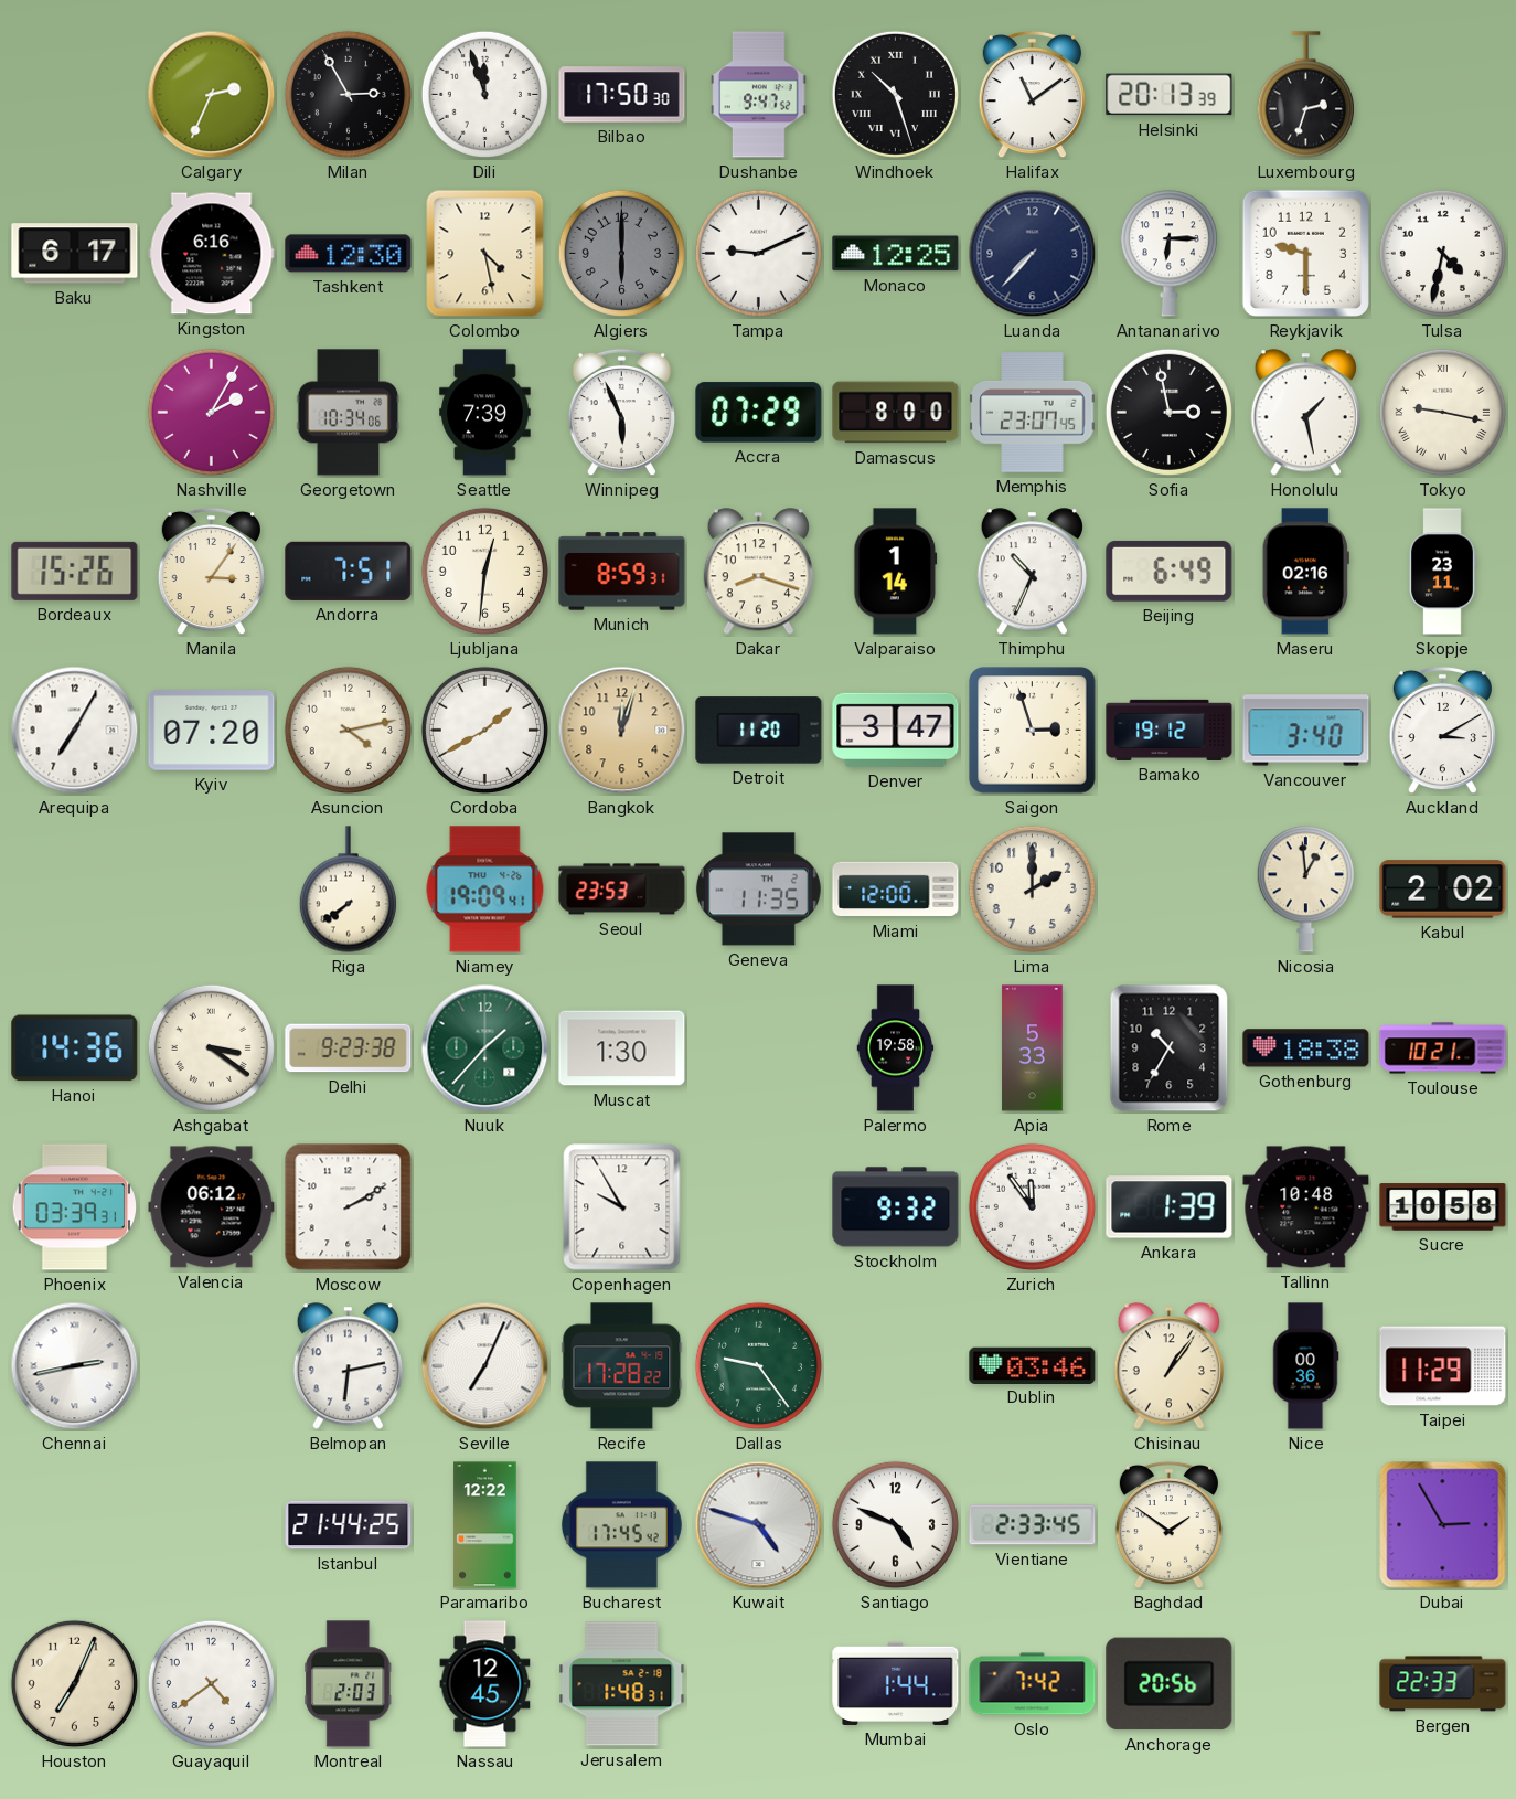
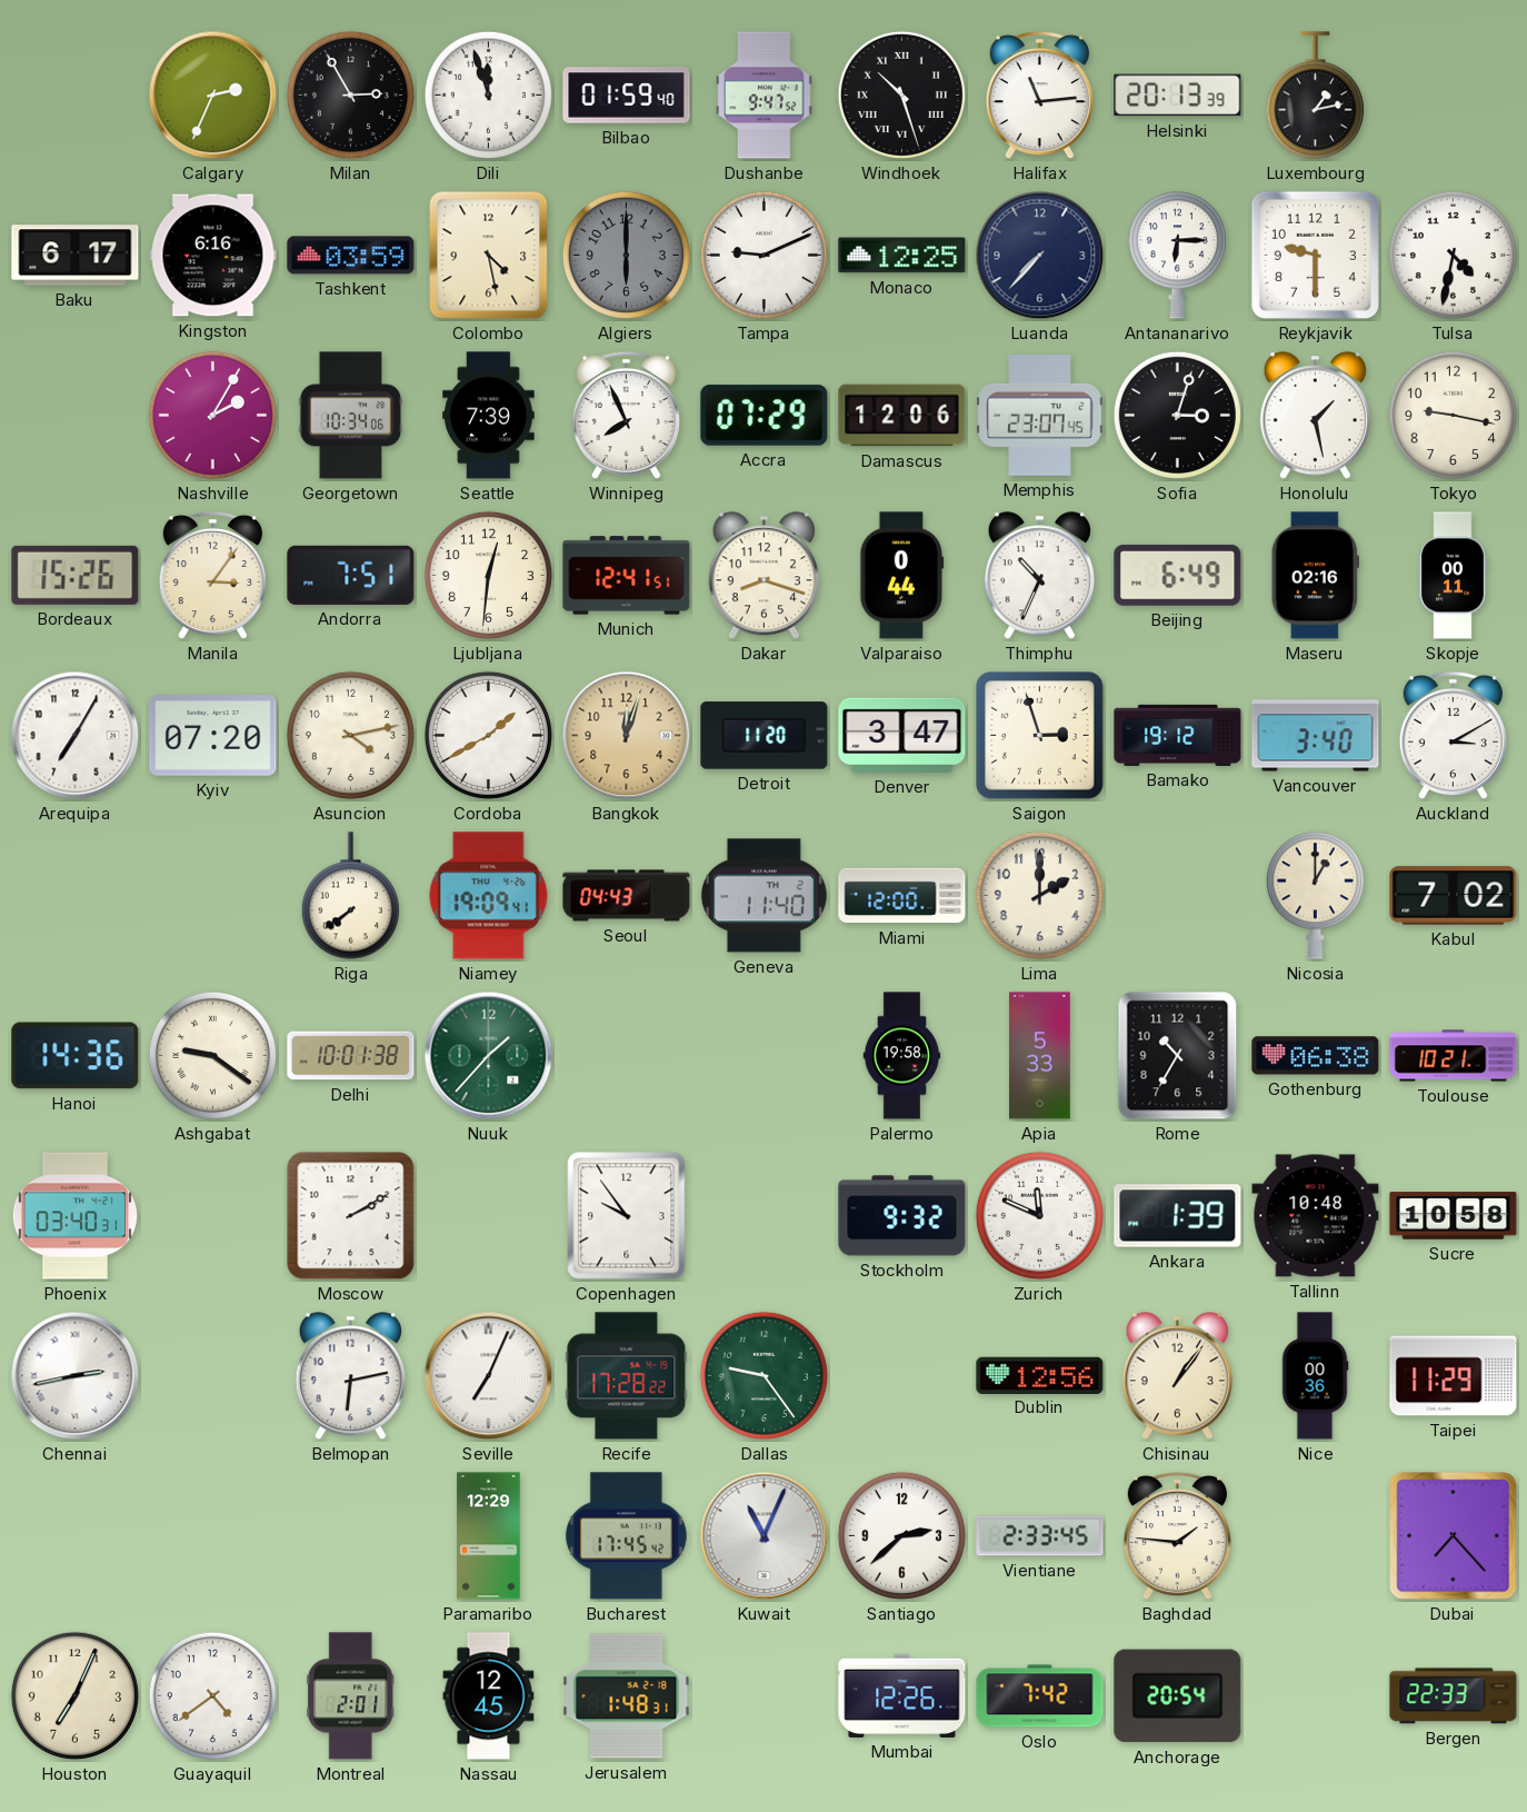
Bilbao: 17:50 -> 01:59 (627, 96)
Halifax: 11:09 -> 11:14 (1039, 96)
Luxembourg: 2:33 -> 1:13 (1315, 96)
Tashkent: 12:30 -> 03:59 (351, 256)
Winnipeg: 5:56 -> 7:56 (626, 416)
Damascus: 8:00 -> 12:06 (902, 416)
Sofia: 2:58 -> 3:03 (1177, 415)
Tokyo numerals: Roman -> Arabic (1453, 415)
Munich: 8:59 -> 12:41 (627, 576)
Valparaiso: 1:14 -> 0:44 (902, 576)
Skopje: 23:11 -> 00:11 (1453, 576)
Seoul: 23:53 -> 04:43 (627, 896)
Geneva: 11:35 -> 11:40 (764, 896)
Nicosia: 12:59 -> 1:00 (1315, 896)
Kabul: 2:02 -> 7:02 (1454, 896)
Ashgabat: 3:21 -> 9:21 (212, 1055)
Delhi: 9:23 -> 10:01 (351, 1056)
Muscat: 1:30 -> none (622, 1048)
Gothenburg: 18:38 -> 06:38 (1316, 1056)
Phoenix: 03:39 -> 03:40 (76, 1216)
Valencia: 06:12 -> none (212, 1207)
Copenhagen: 9:55 -> 9:54 (627, 1216)
Zurich: 11:54 -> 11:49 (1039, 1215)
Dublin: 03:46 -> 12:56 (1040, 1375)
Istanbul: 21:44 -> none (349, 1525)
Paramaribo: 12:22 -> 12:29 (489, 1536)
Kuwait: 4:48 -> 11:04 (765, 1536)
Santiago: 4:49 -> 2:38 (901, 1535)
Baghdad: 1:51 -> 1:46 (1177, 1536)
Dubai: 2:55 -> 7:23 (1454, 1536)
Montreal: 2:03 -> 2:01 (351, 1696)
Mumbai: 1:44 -> 12:26 (902, 1695)
Anchorage: 20:56 -> 20:54 (1178, 1696)
